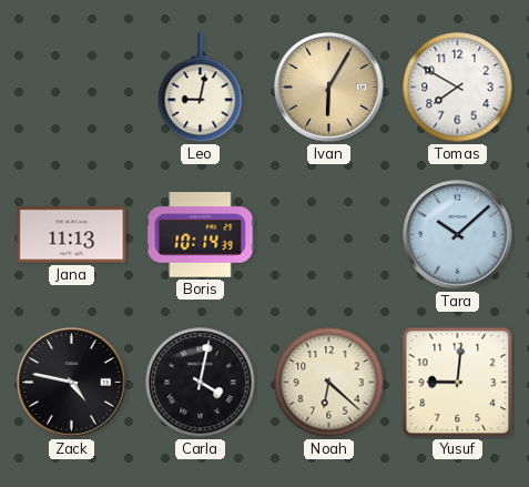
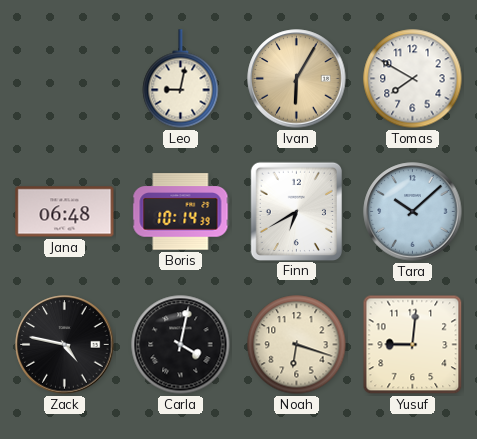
Jana: 11:13 -> 06:48 (65, 212)
Finn: none -> 6:40 (296, 211)
Noah: 6:22 -> 6:18 (297, 345)
